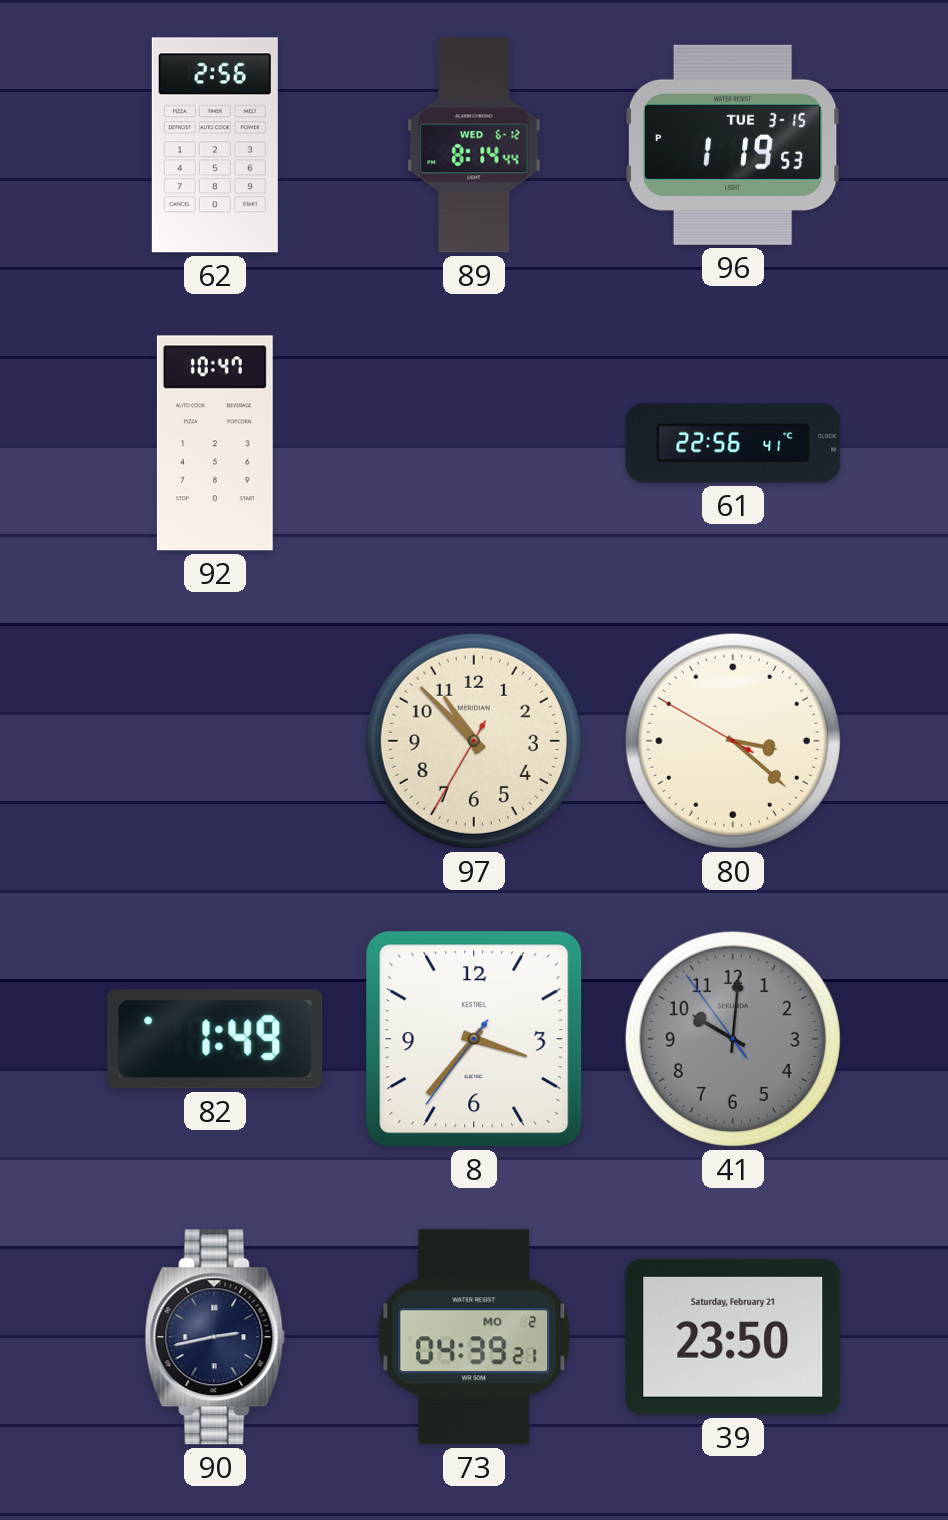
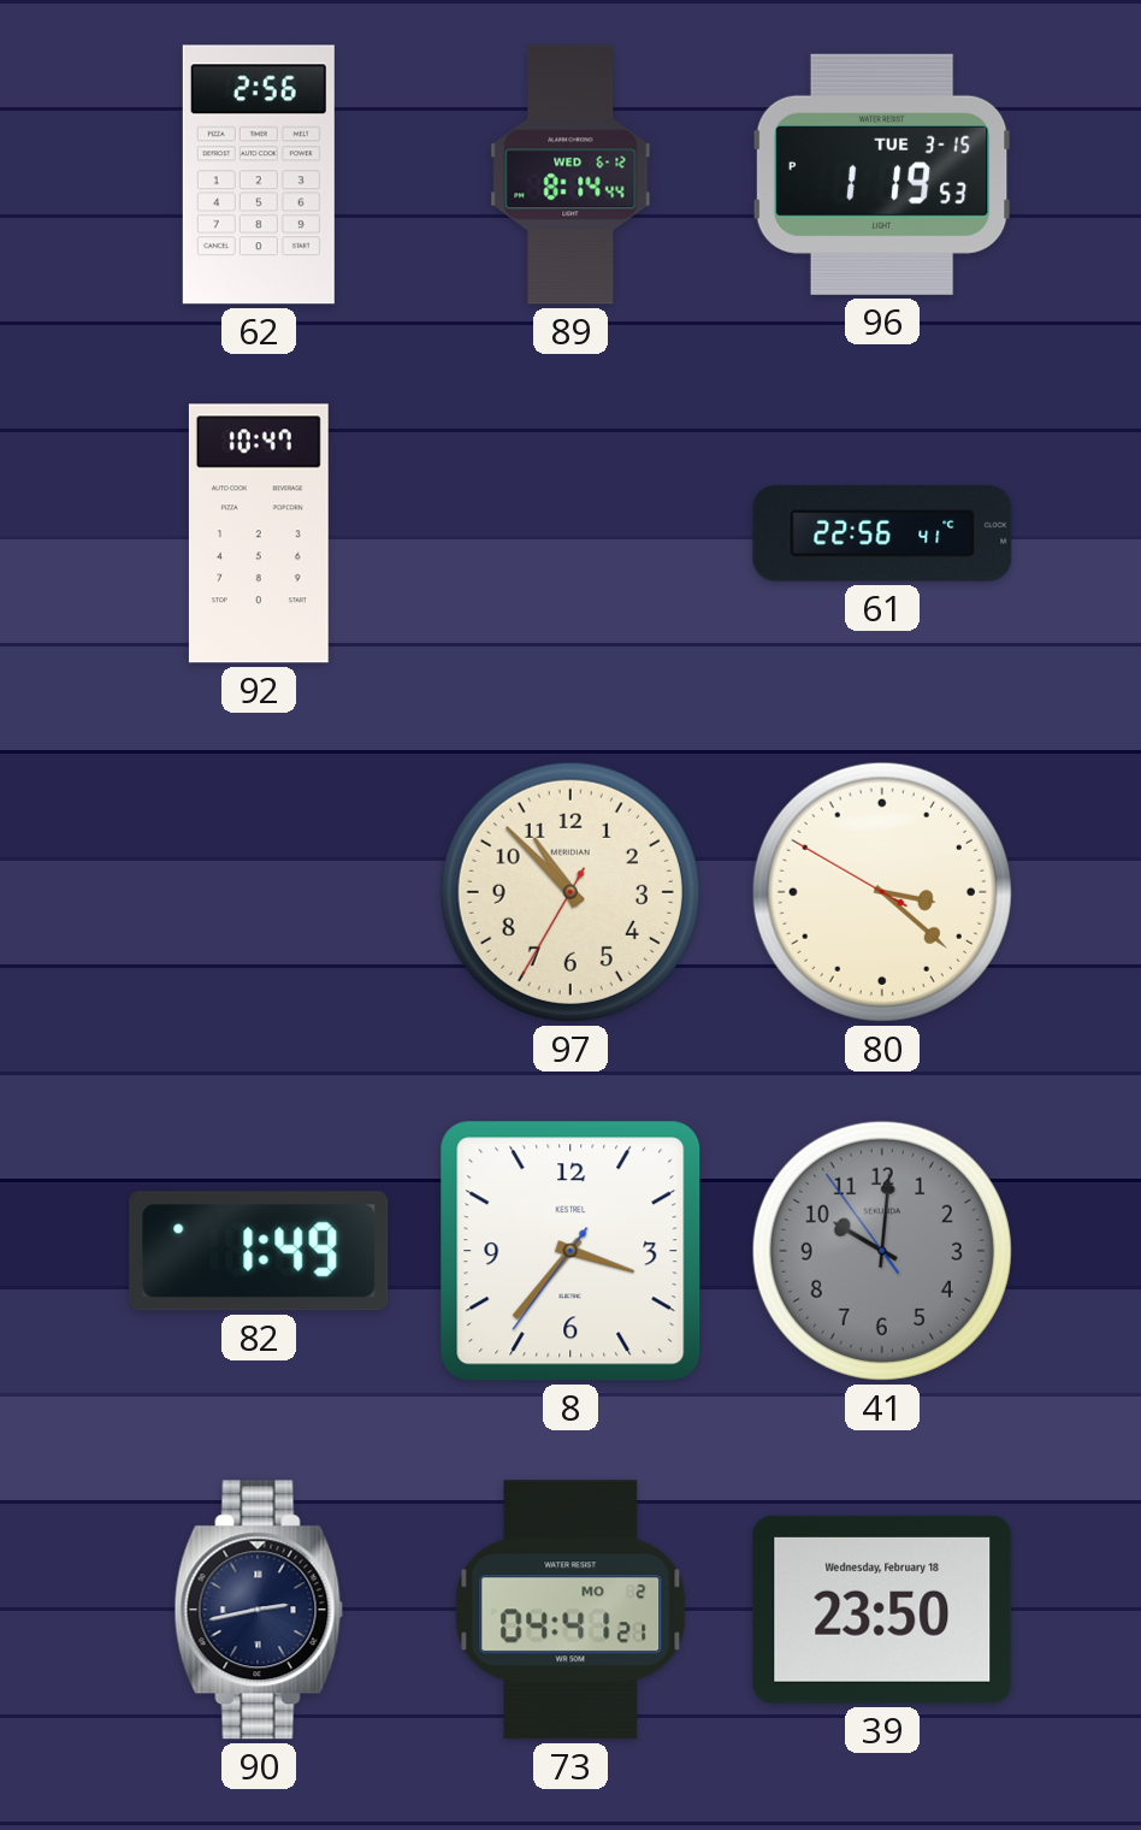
73: 04:39 -> 04:41 (570, 1610)
39 date: Saturday, February 21 -> Wednesday, February 18 (882, 1610)
